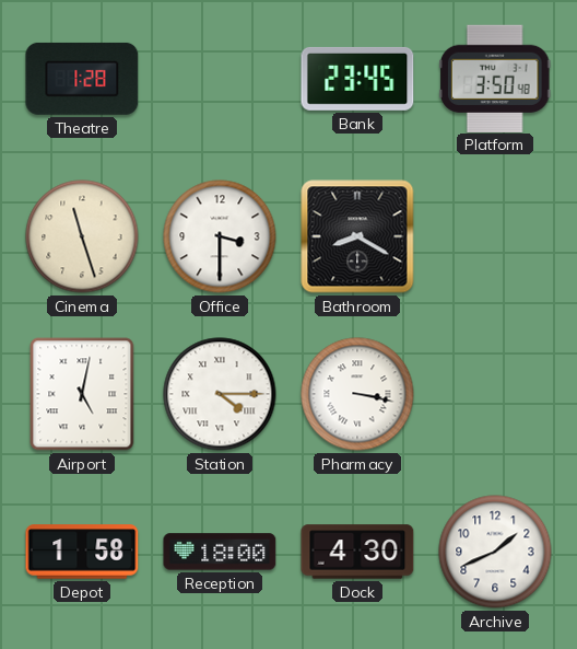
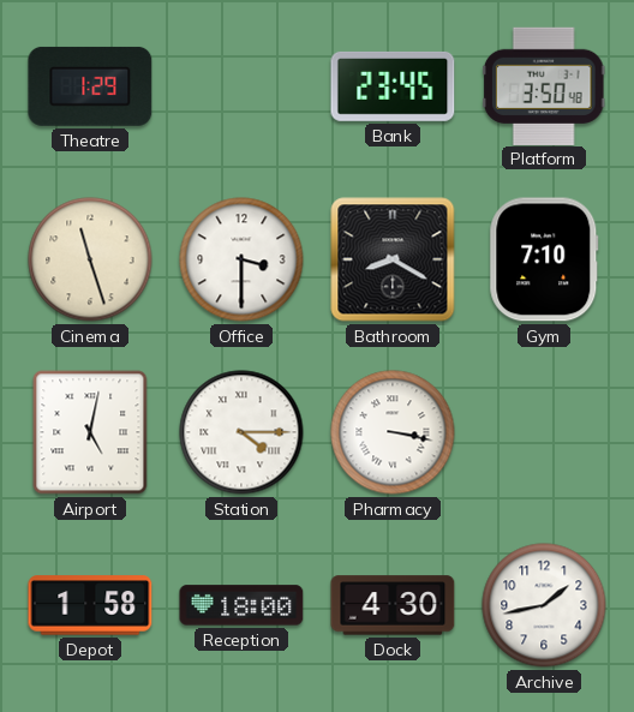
Theatre: 1:28 -> 1:29 (90, 86)
Gym: none -> 7:10 (544, 259)
Archive: 1:41 -> 1:43 (544, 605)
